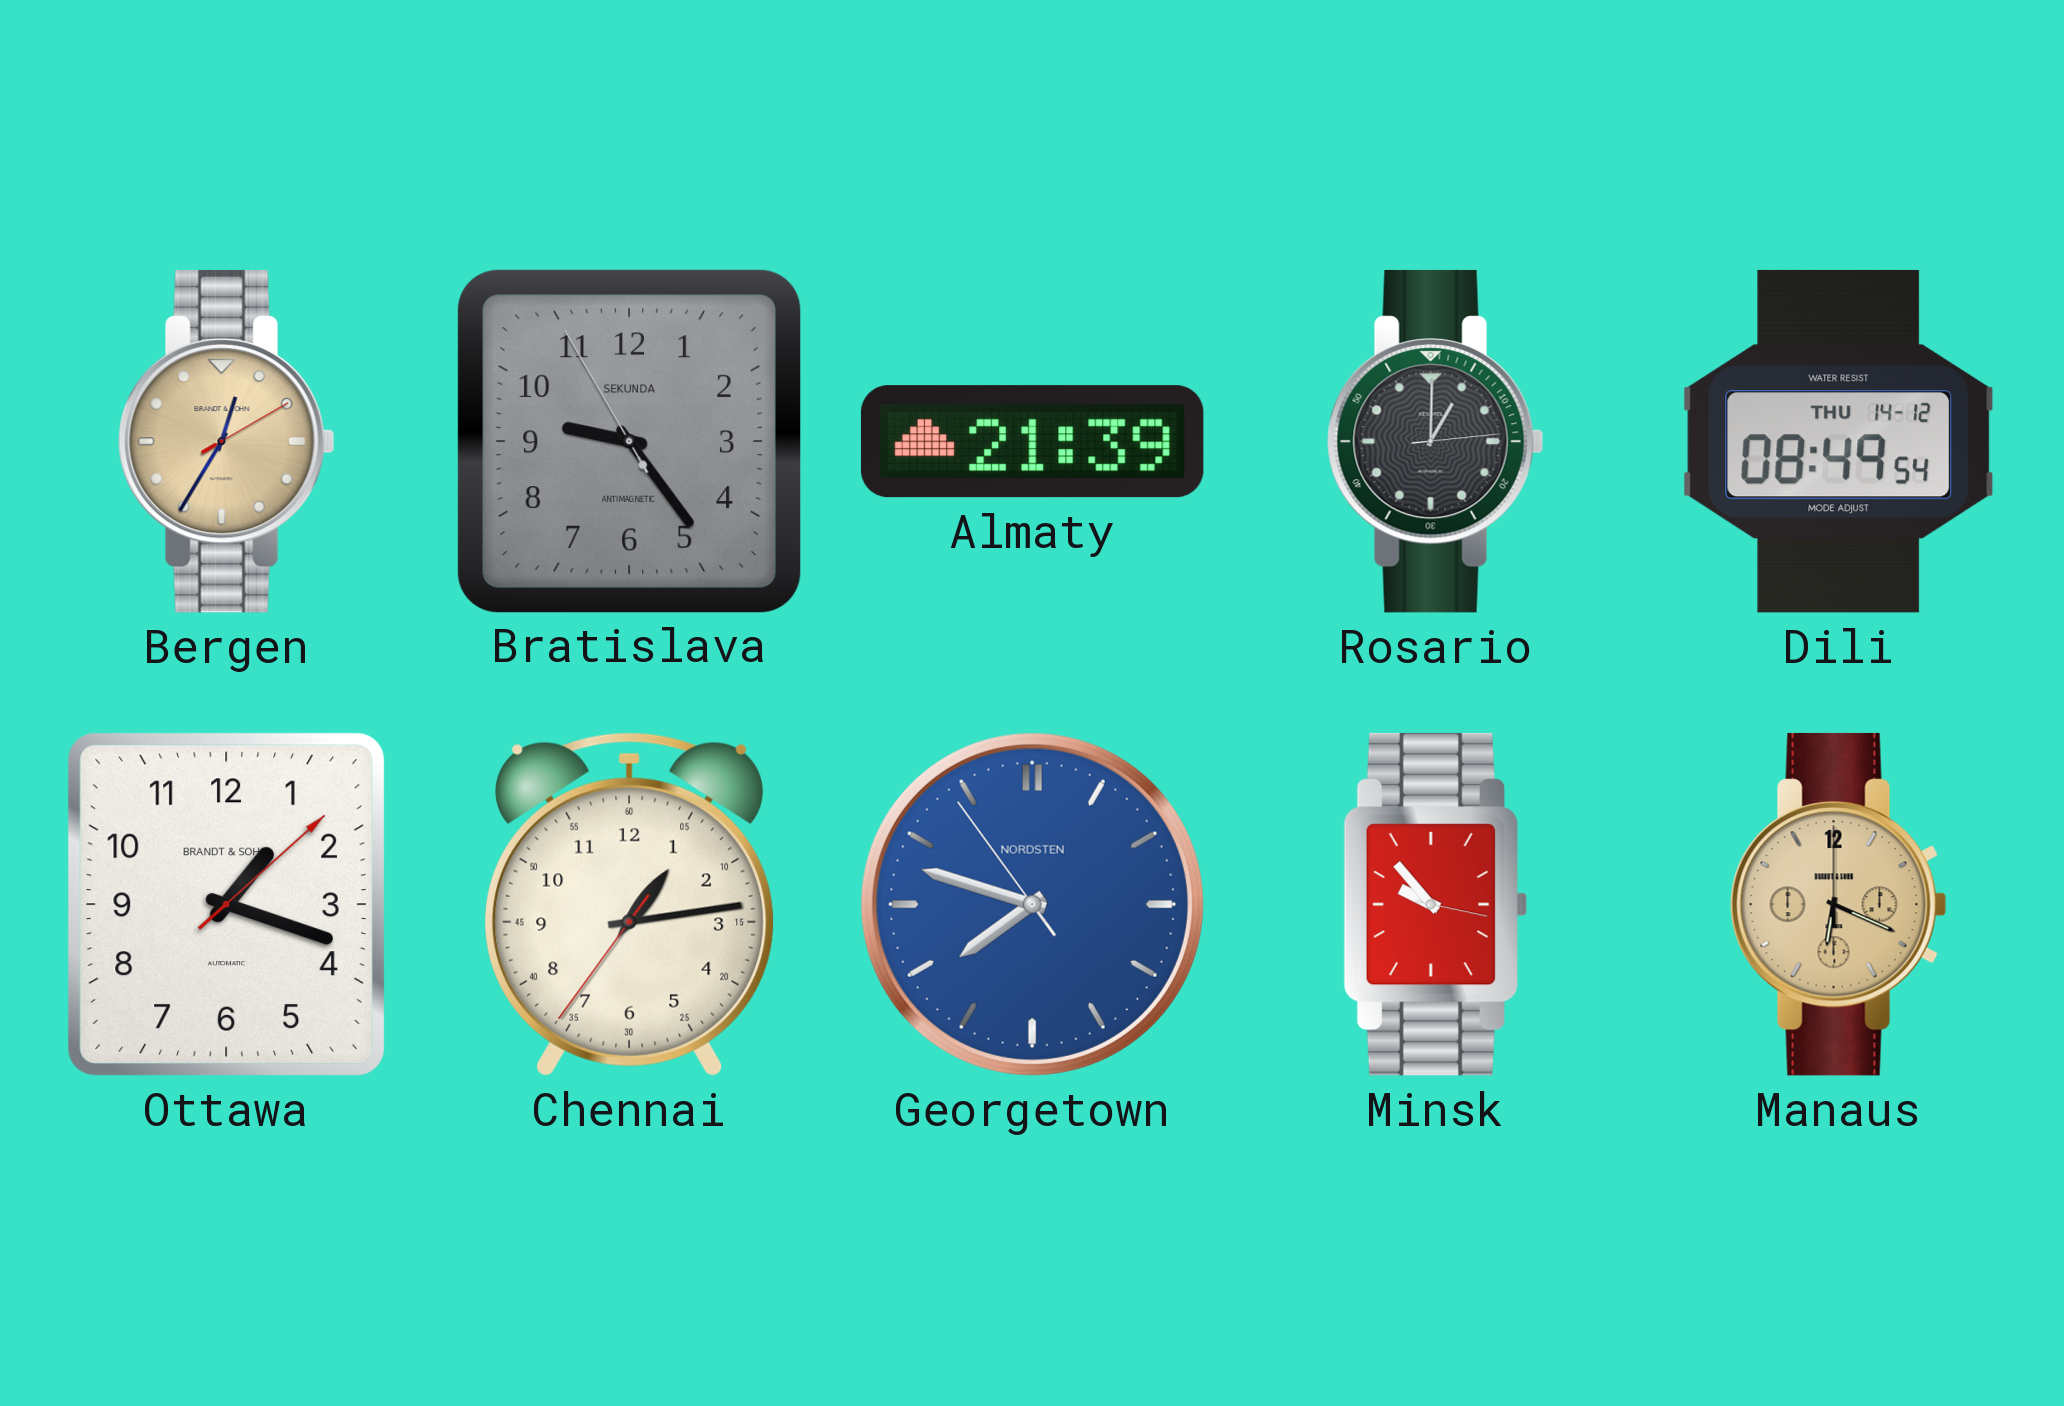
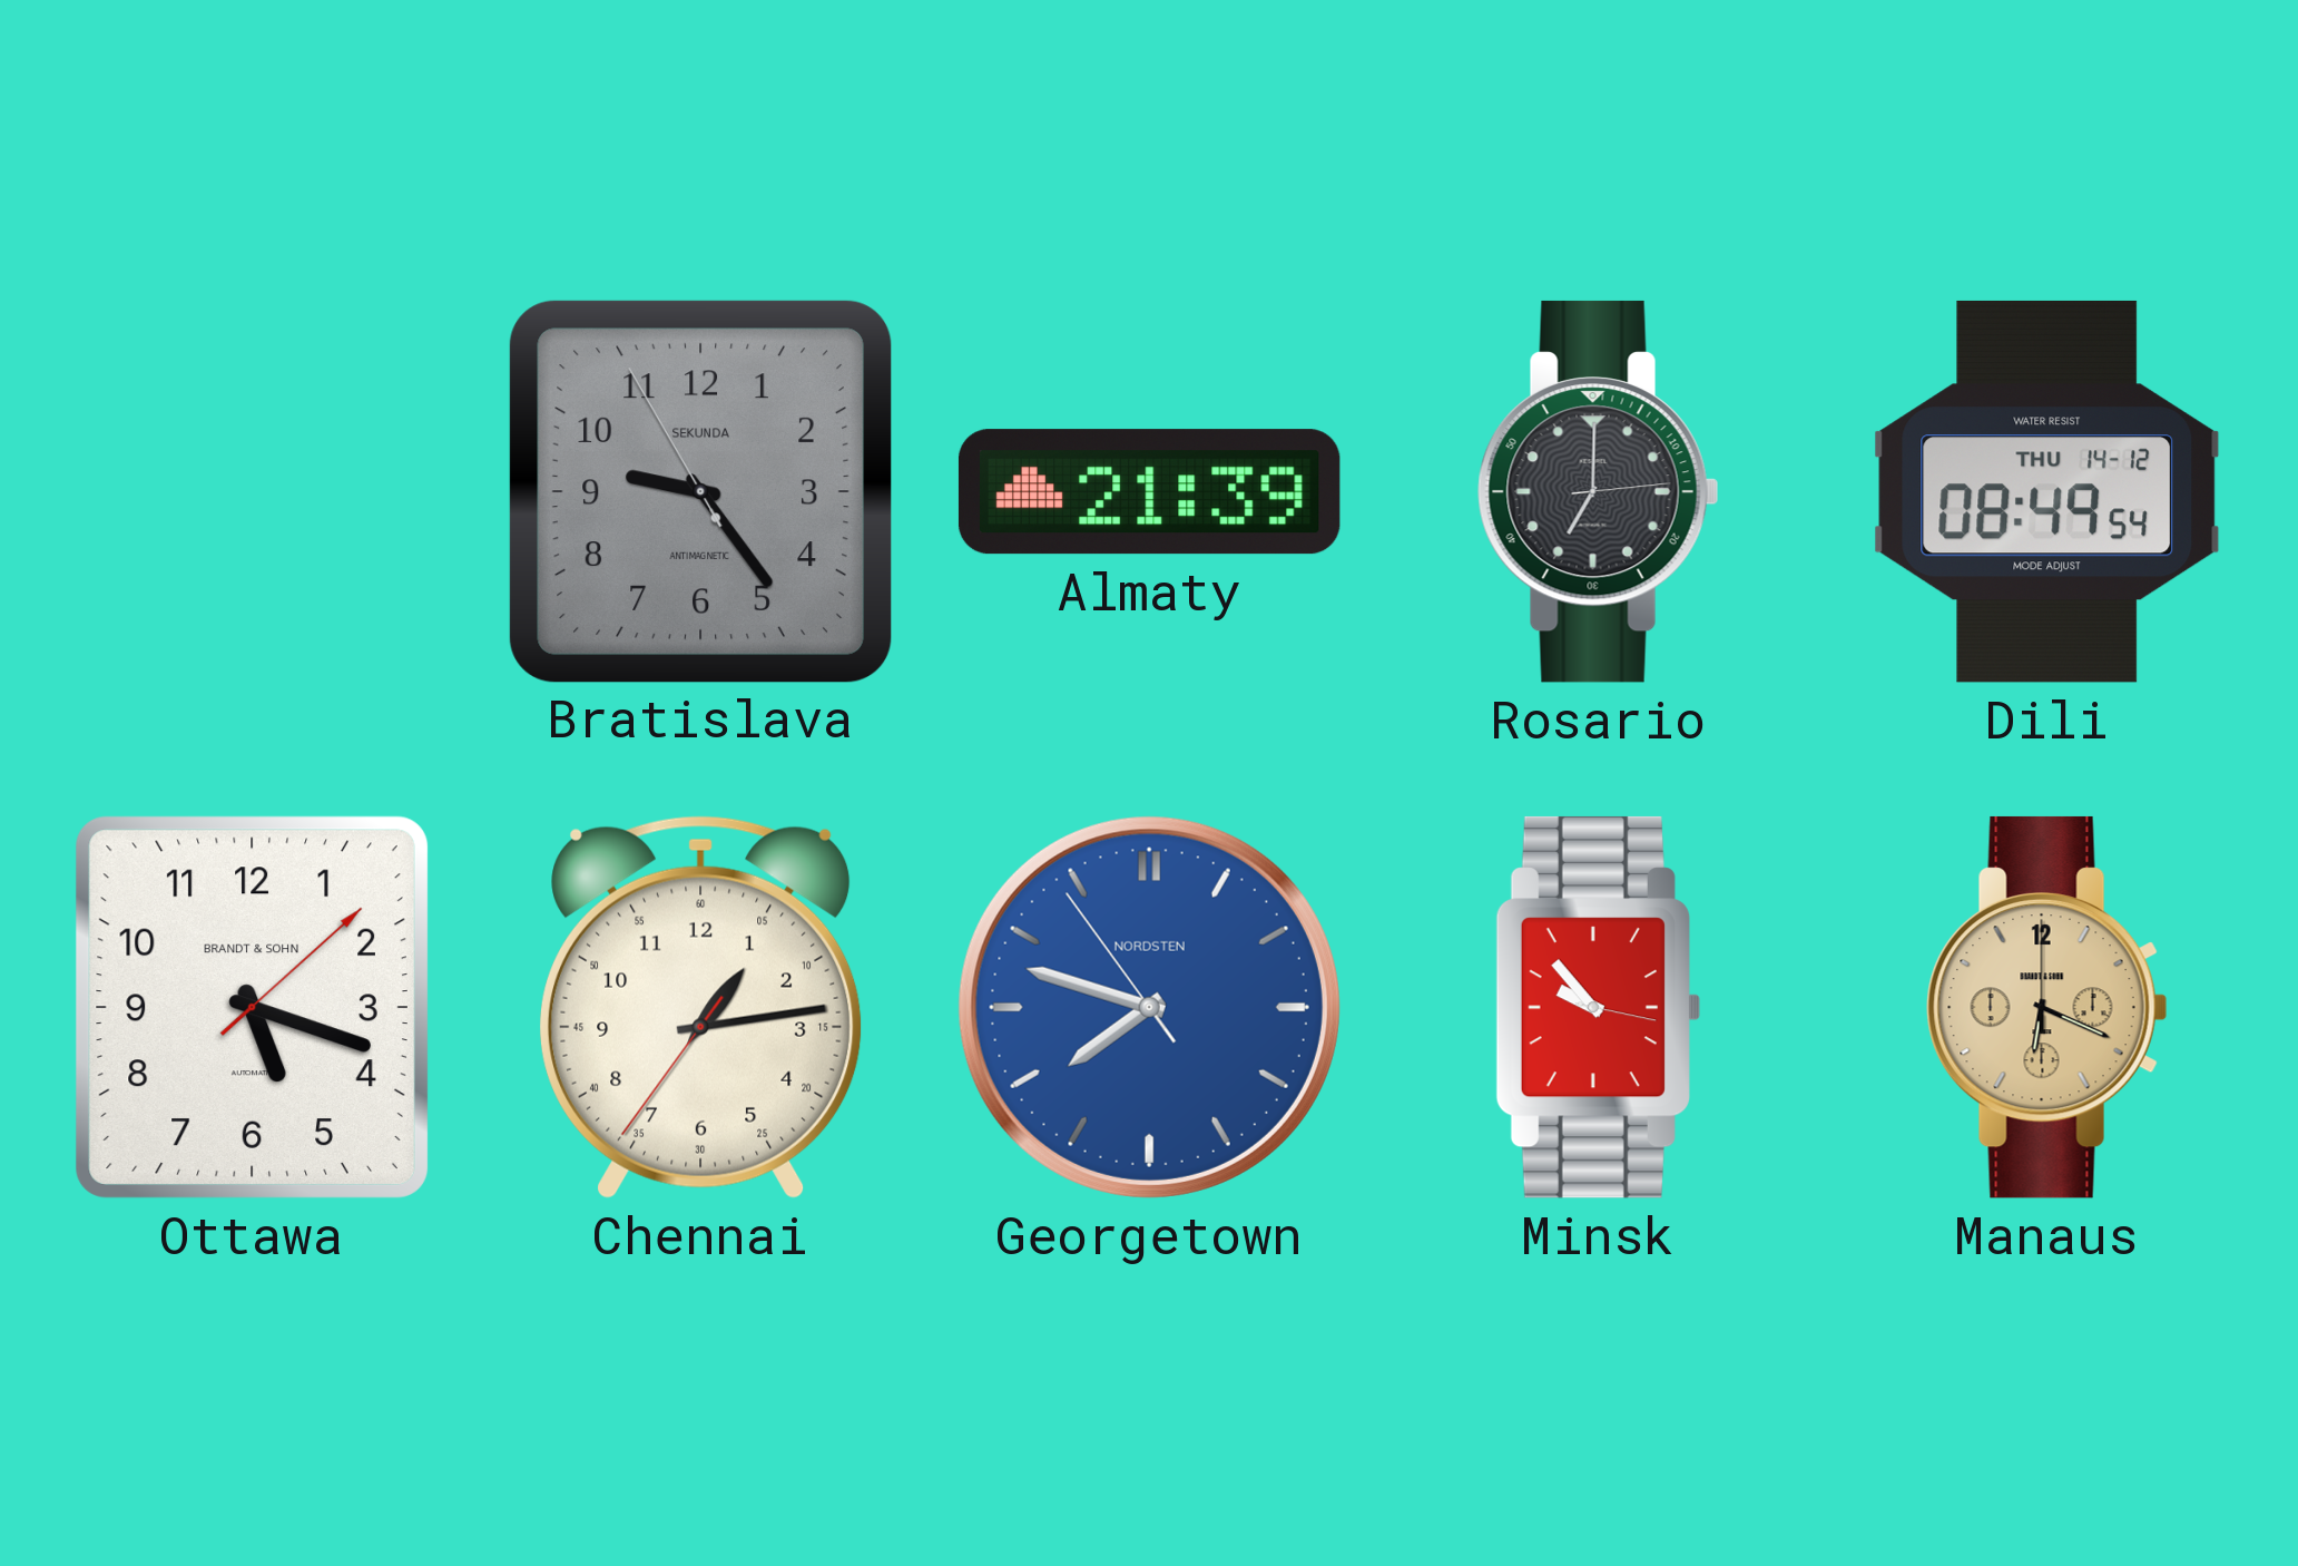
Bergen: 12:35 -> none (227, 441)
Rosario: 1:00 -> 7:00 (1599, 491)
Ottawa: 1:18 -> 5:18 (252, 1007)
